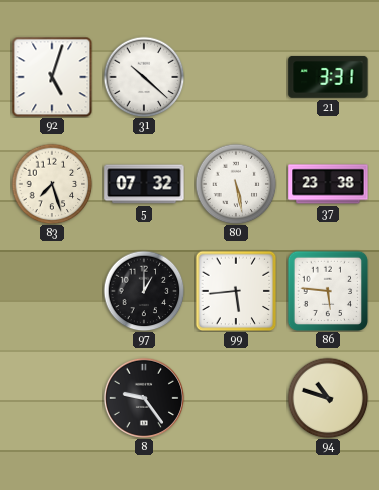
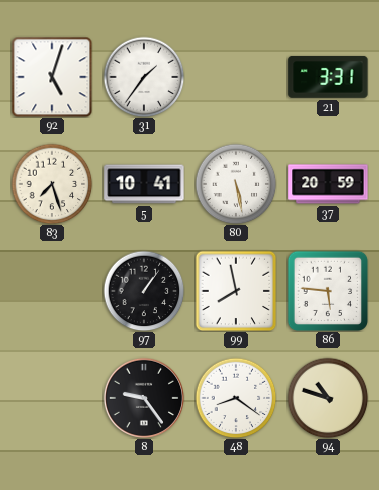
31: 10:22 -> 1:36 (144, 77)
5: 07:32 -> 10:41 (144, 184)
37: 23:38 -> 20:59 (328, 184)
97: 1:00 -> 1:06 (144, 291)
99: 5:44 -> 7:58 (236, 291)
48: none -> 8:21 (236, 398)
